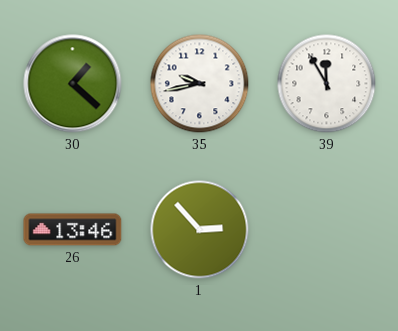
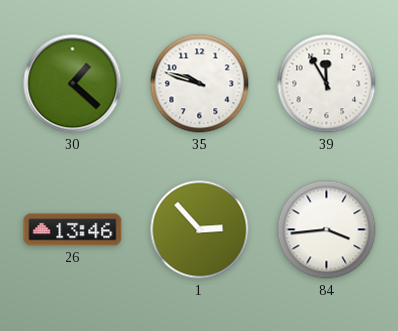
35: 9:43 -> 9:48 (200, 84)
84: none -> 3:44 (327, 230)
